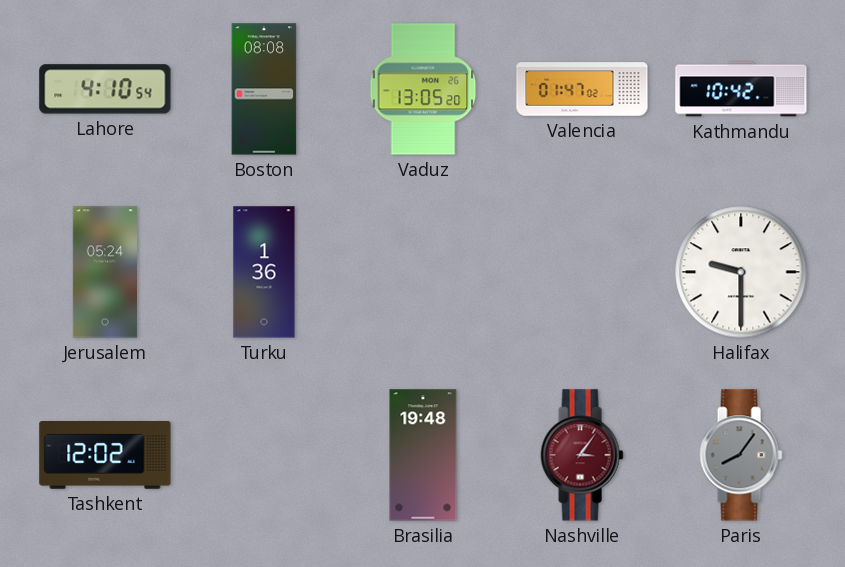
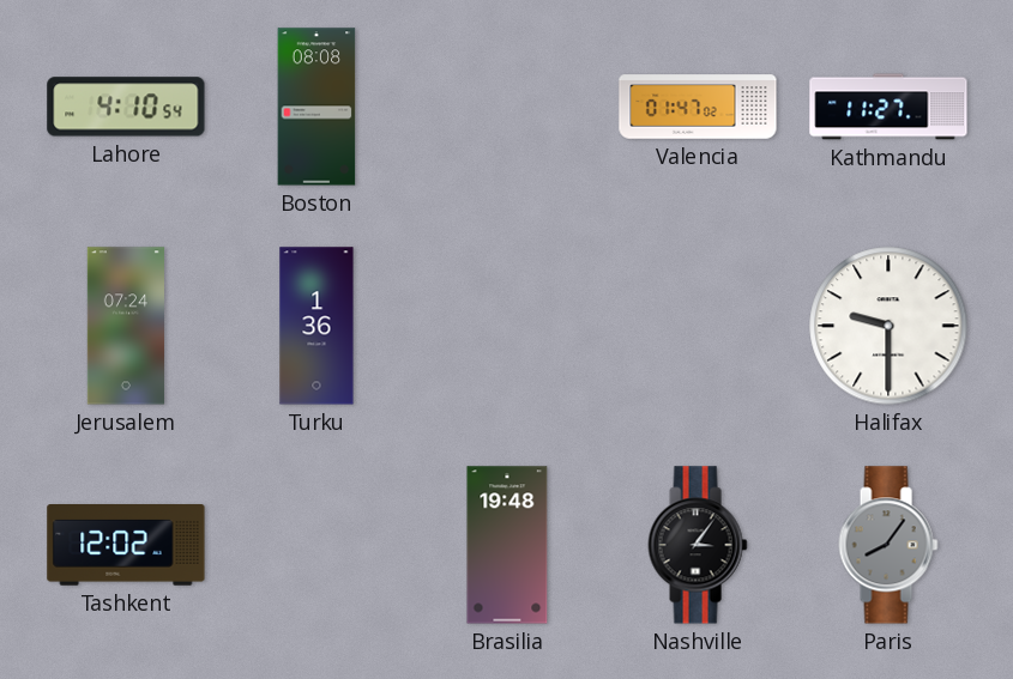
Vaduz: 13:05 -> none (423, 89)
Kathmandu: 10:42 -> 11:27 (888, 107)
Jerusalem: 05:24 -> 07:24 (126, 326)
Nashville dial: burgundy -> black (698, 545)
